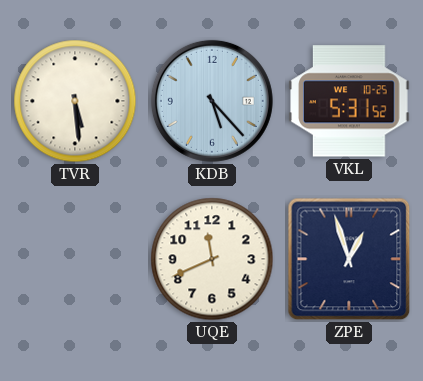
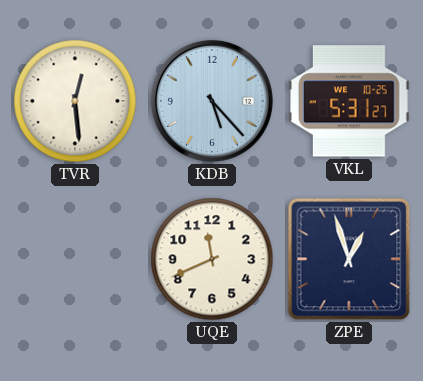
TVR: 5:29 -> 12:29 (75, 101)
VKL: 5:31:52 -> 5:31:27 (349, 101)
